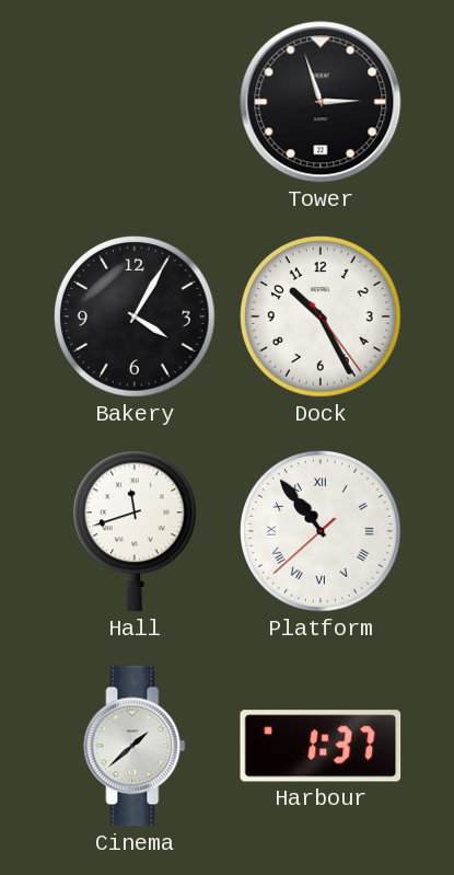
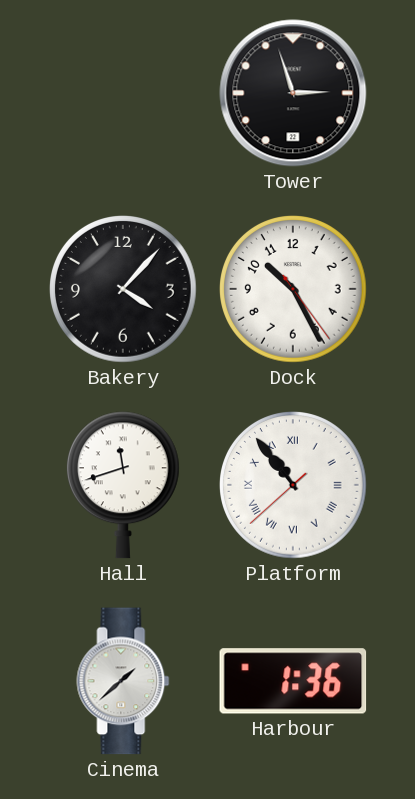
Bakery: 4:05 -> 4:07 (124, 290)
Harbour: 1:37 -> 1:36 (293, 681)
